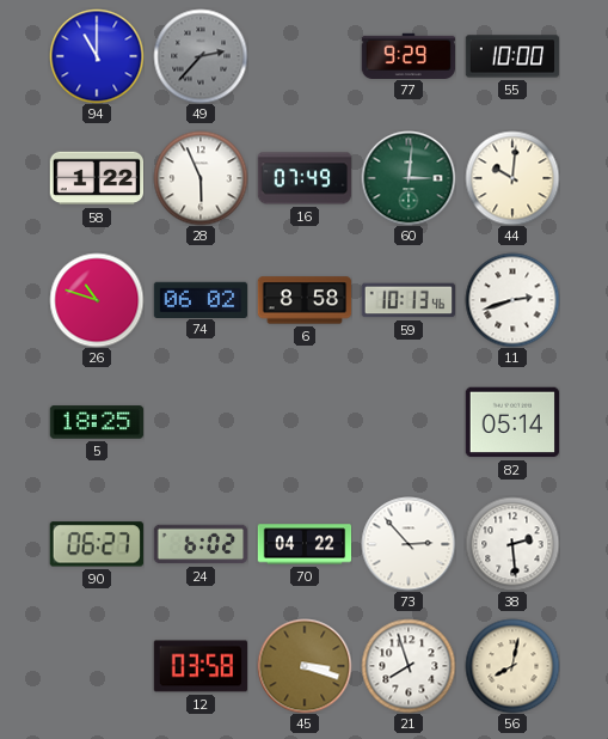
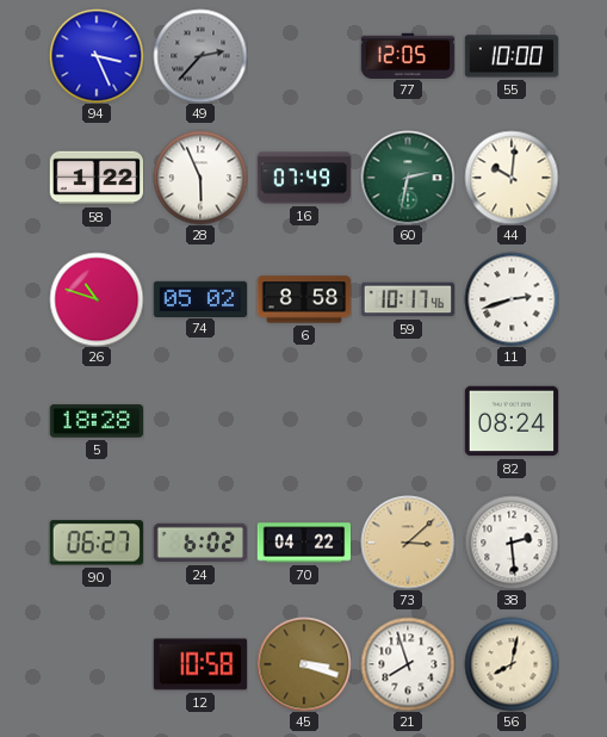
94: 11:00 -> 3:26 (97, 56)
77: 9:29 -> 12:05 (408, 55)
60: 3:01 -> 2:32 (408, 178)
74: 06:02 -> 05:02 (200, 298)
59: 10:13 -> 10:17 (408, 299)
5: 18:25 -> 18:28 (97, 421)
82: 05:14 -> 08:24 (512, 421)
73: 2:53 -> 3:08 (408, 543)
73 dial: white -> champagne (408, 543)
12: 03:58 -> 10:58 (200, 664)
